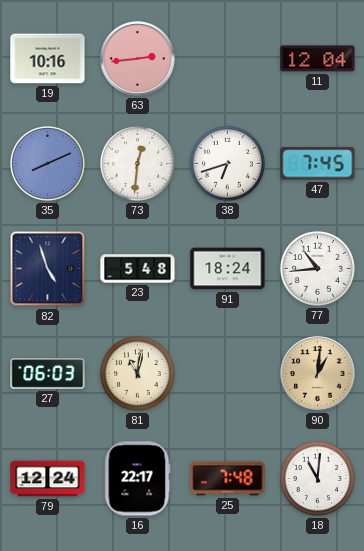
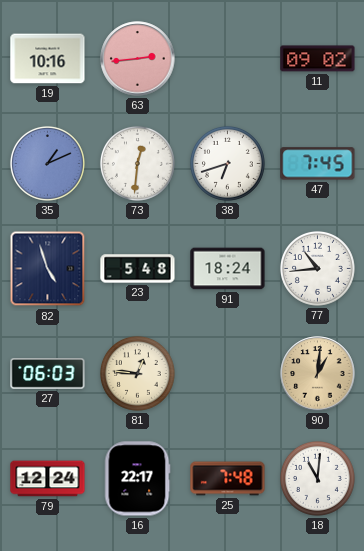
11: 12:04 -> 09:02 (318, 59)
35: 8:11 -> 1:11 (47, 163)
81: 11:02 -> 12:46 (137, 373)
